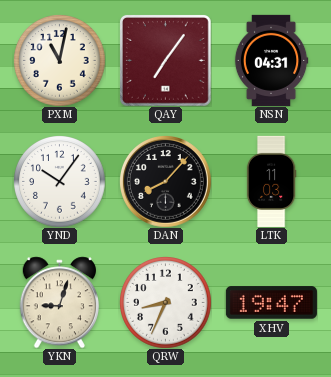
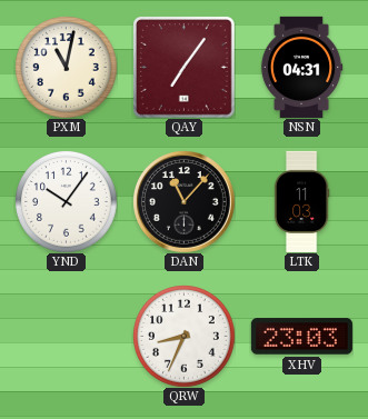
DAN: 8:07 -> 11:07 (183, 201)
YKN: 9:03 -> none (59, 302)
XHV: 19:47 -> 23:03 (301, 337)
